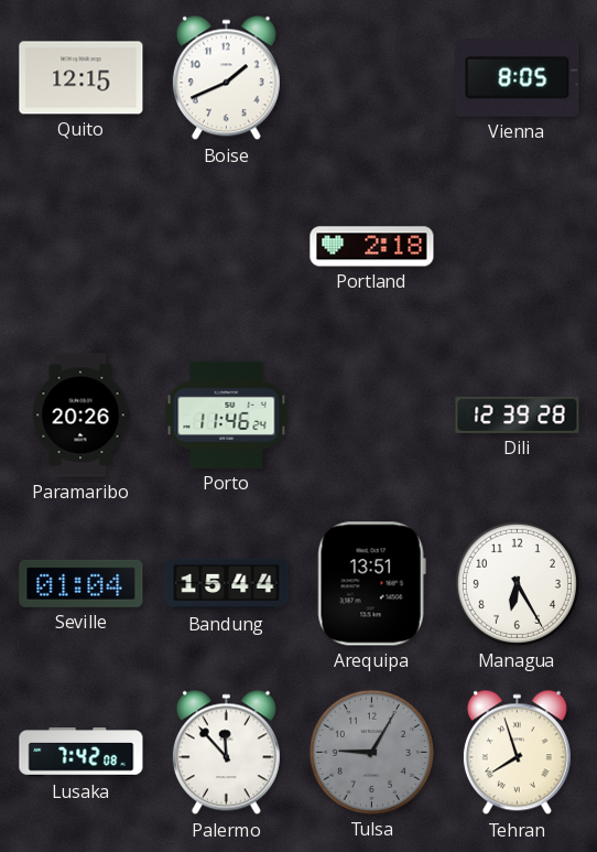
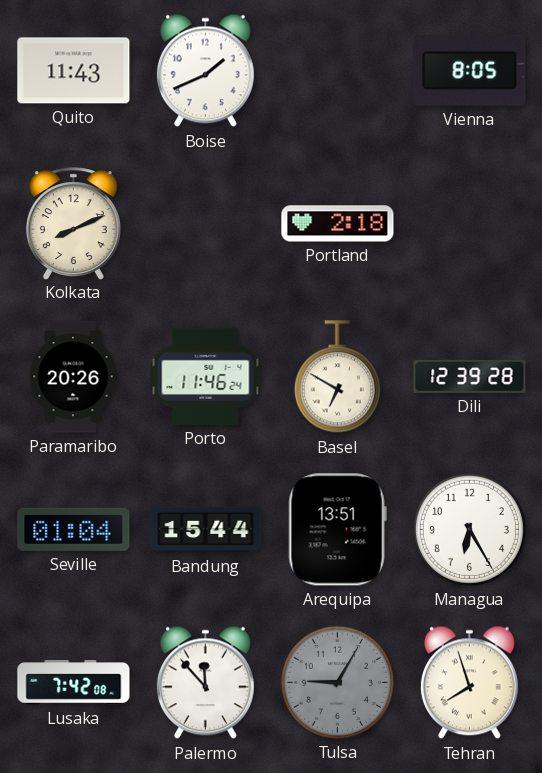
Quito: 12:15 -> 11:43 (74, 71)
Kolkata: none -> 8:11 (73, 223)
Basel: none -> 6:50 (337, 377)
